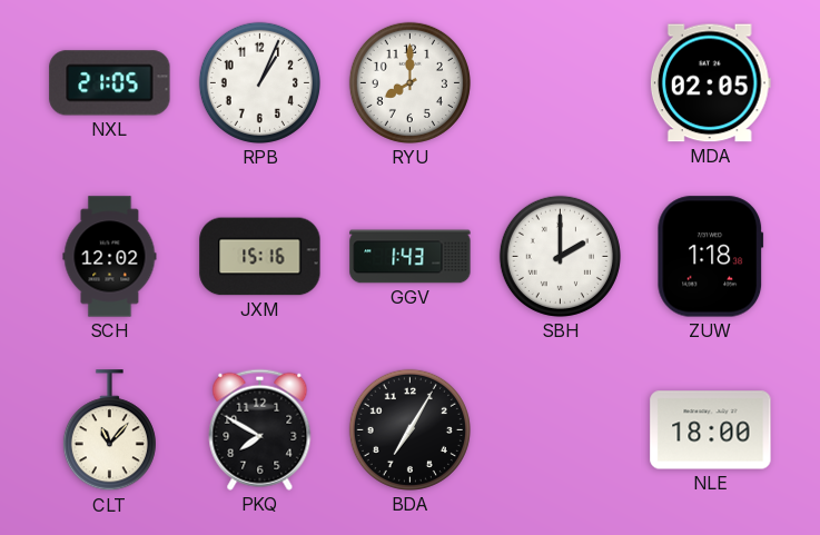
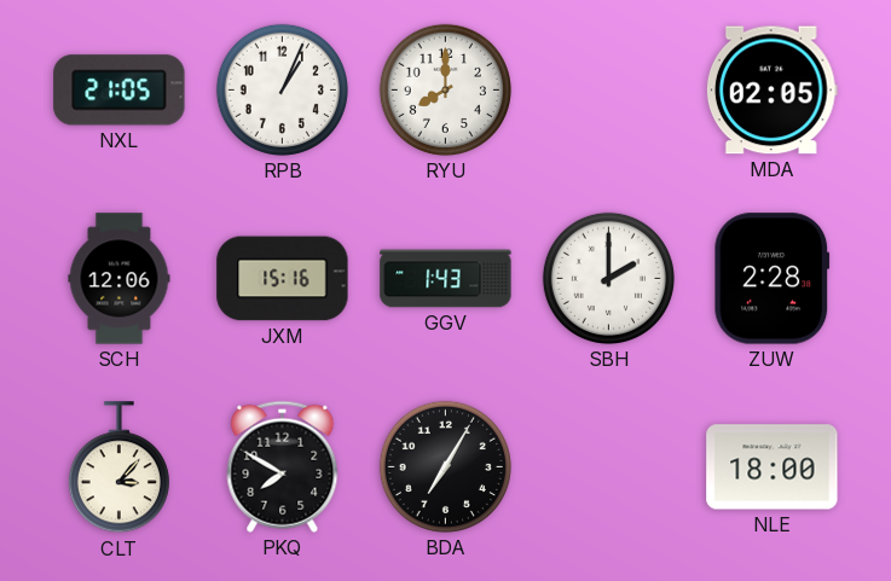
SCH: 12:02 -> 12:06 (120, 279)
ZUW: 1:18 -> 2:28 (773, 279)
CLT: 11:07 -> 3:07 (118, 467)
